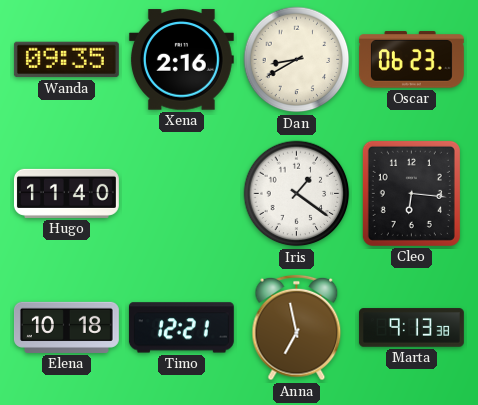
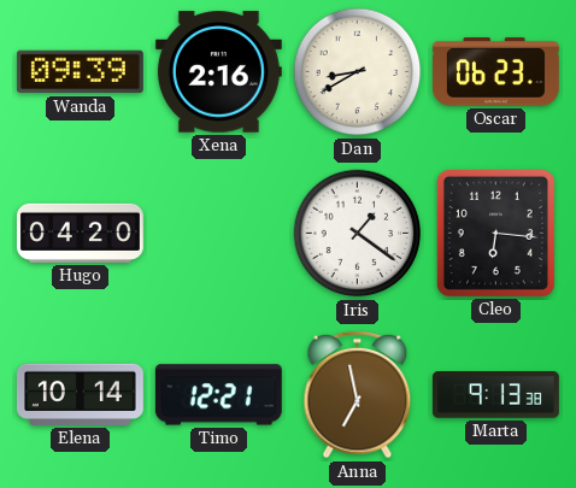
Wanda: 09:35 -> 09:39 (80, 72)
Hugo: 11:40 -> 04:20 (80, 233)
Elena: 10:18 -> 10:14 (80, 394)
